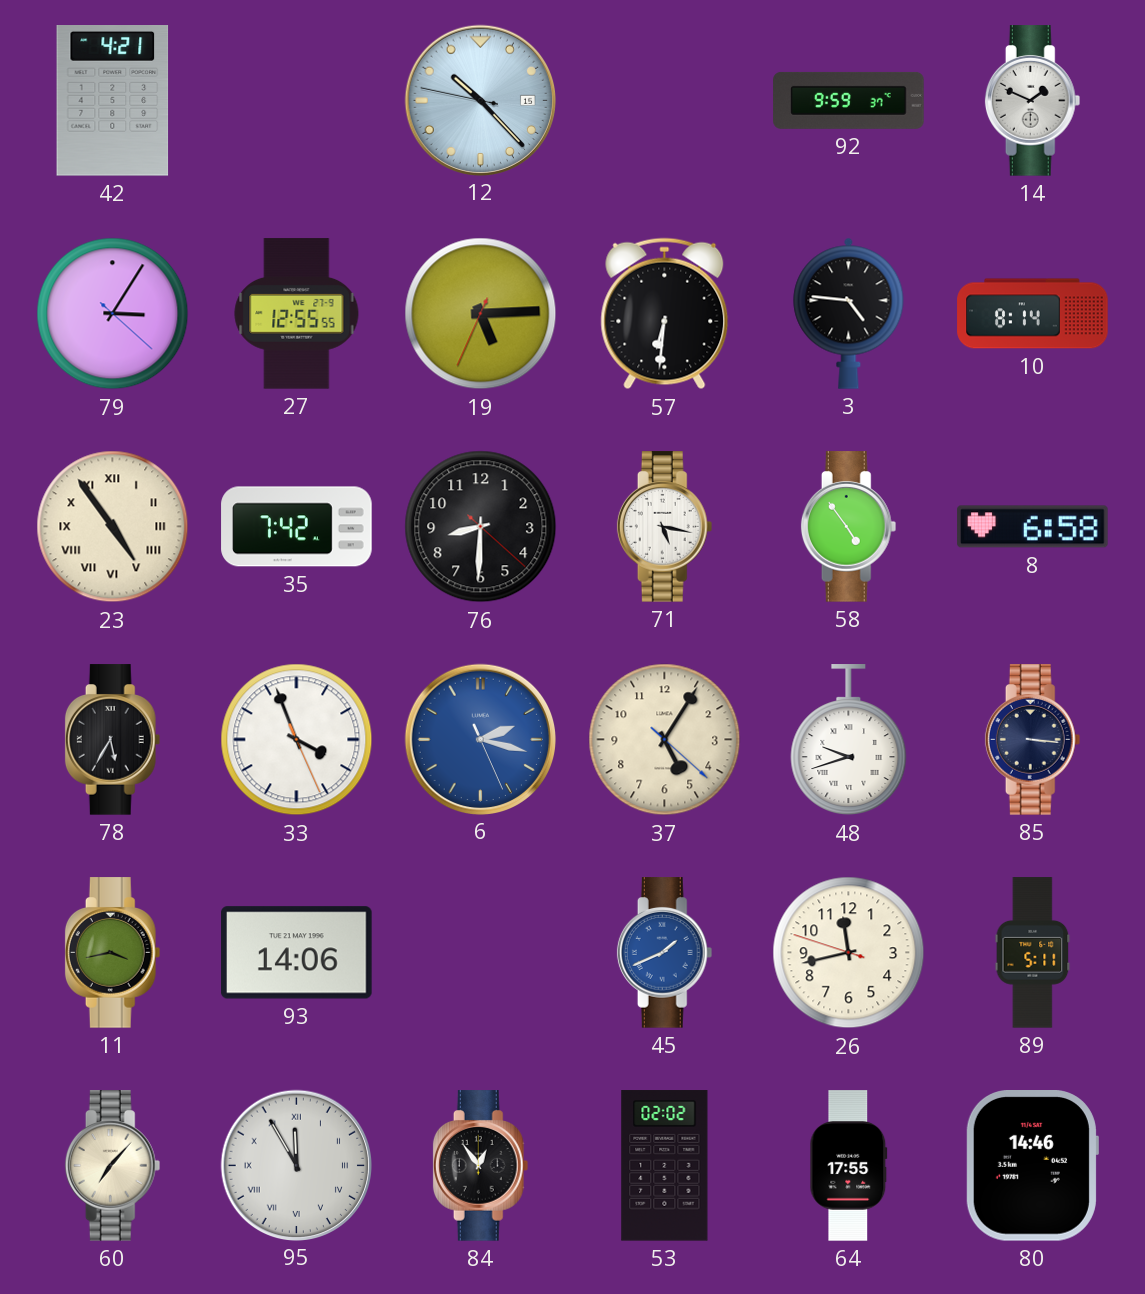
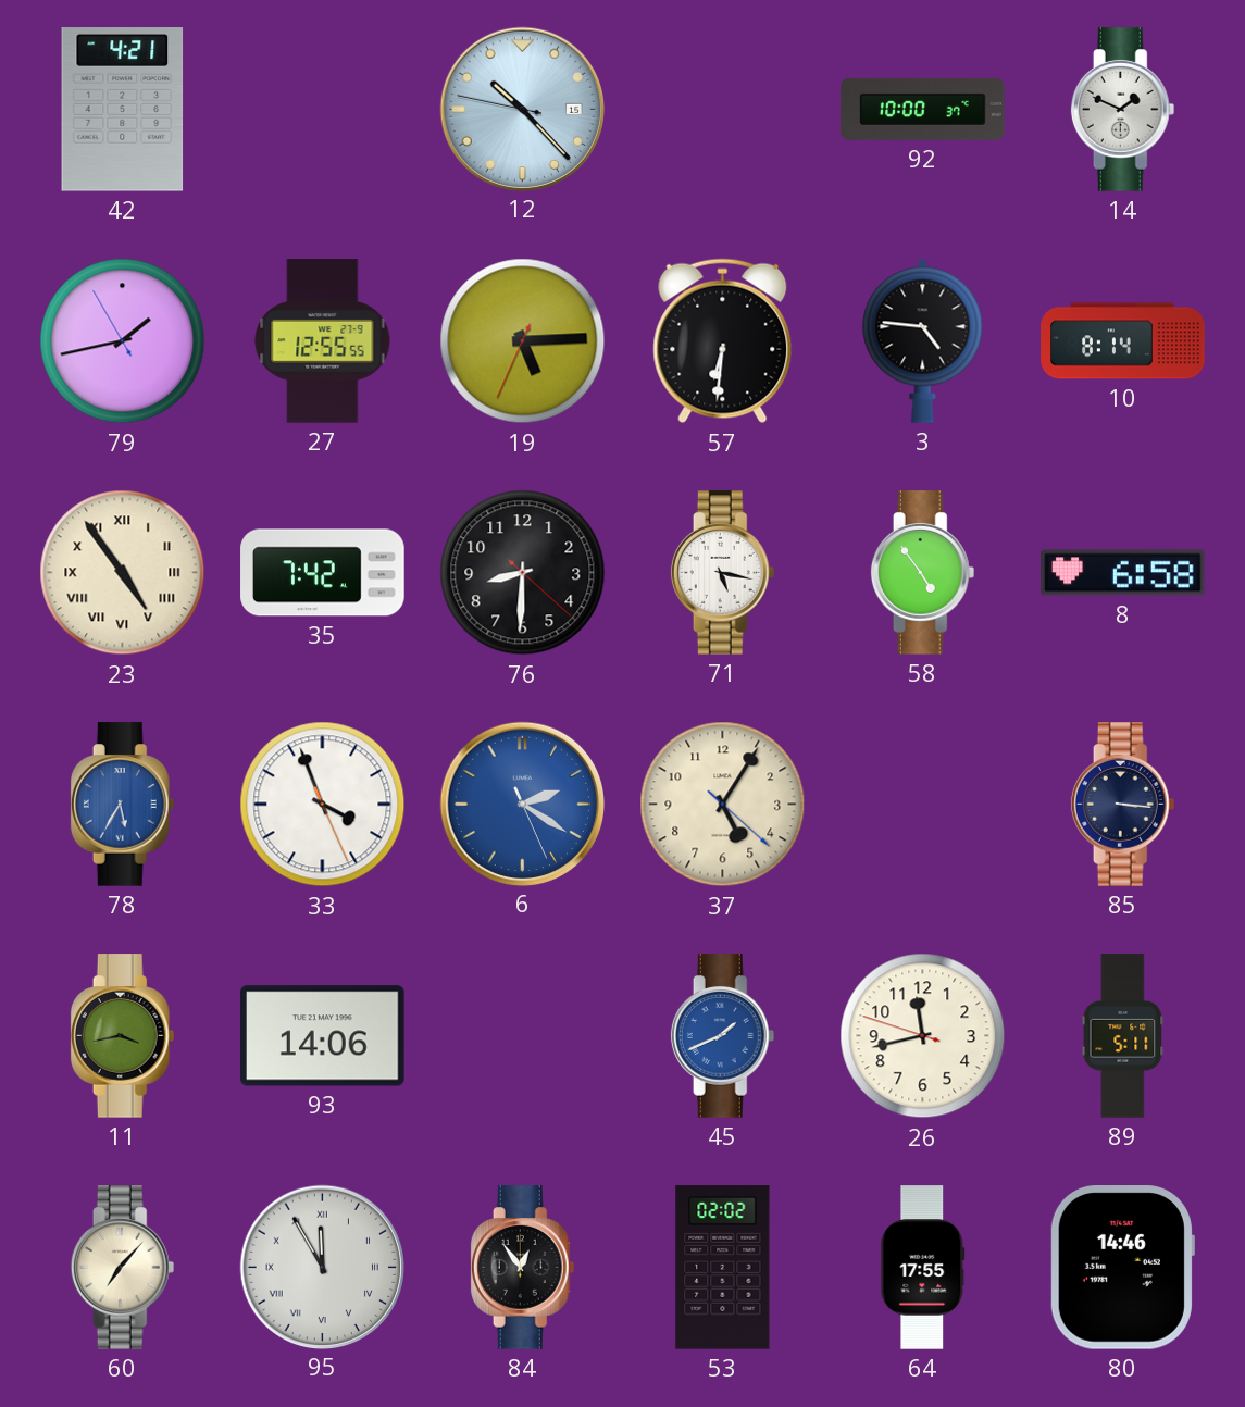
92: 9:59 -> 10:00 (923, 109)
79: 3:05 -> 1:42 (123, 341)
78 dial: black -> blue (123, 805)
6: 2:17 -> 2:20 (522, 804)
48: 9:42 -> none (849, 740)
